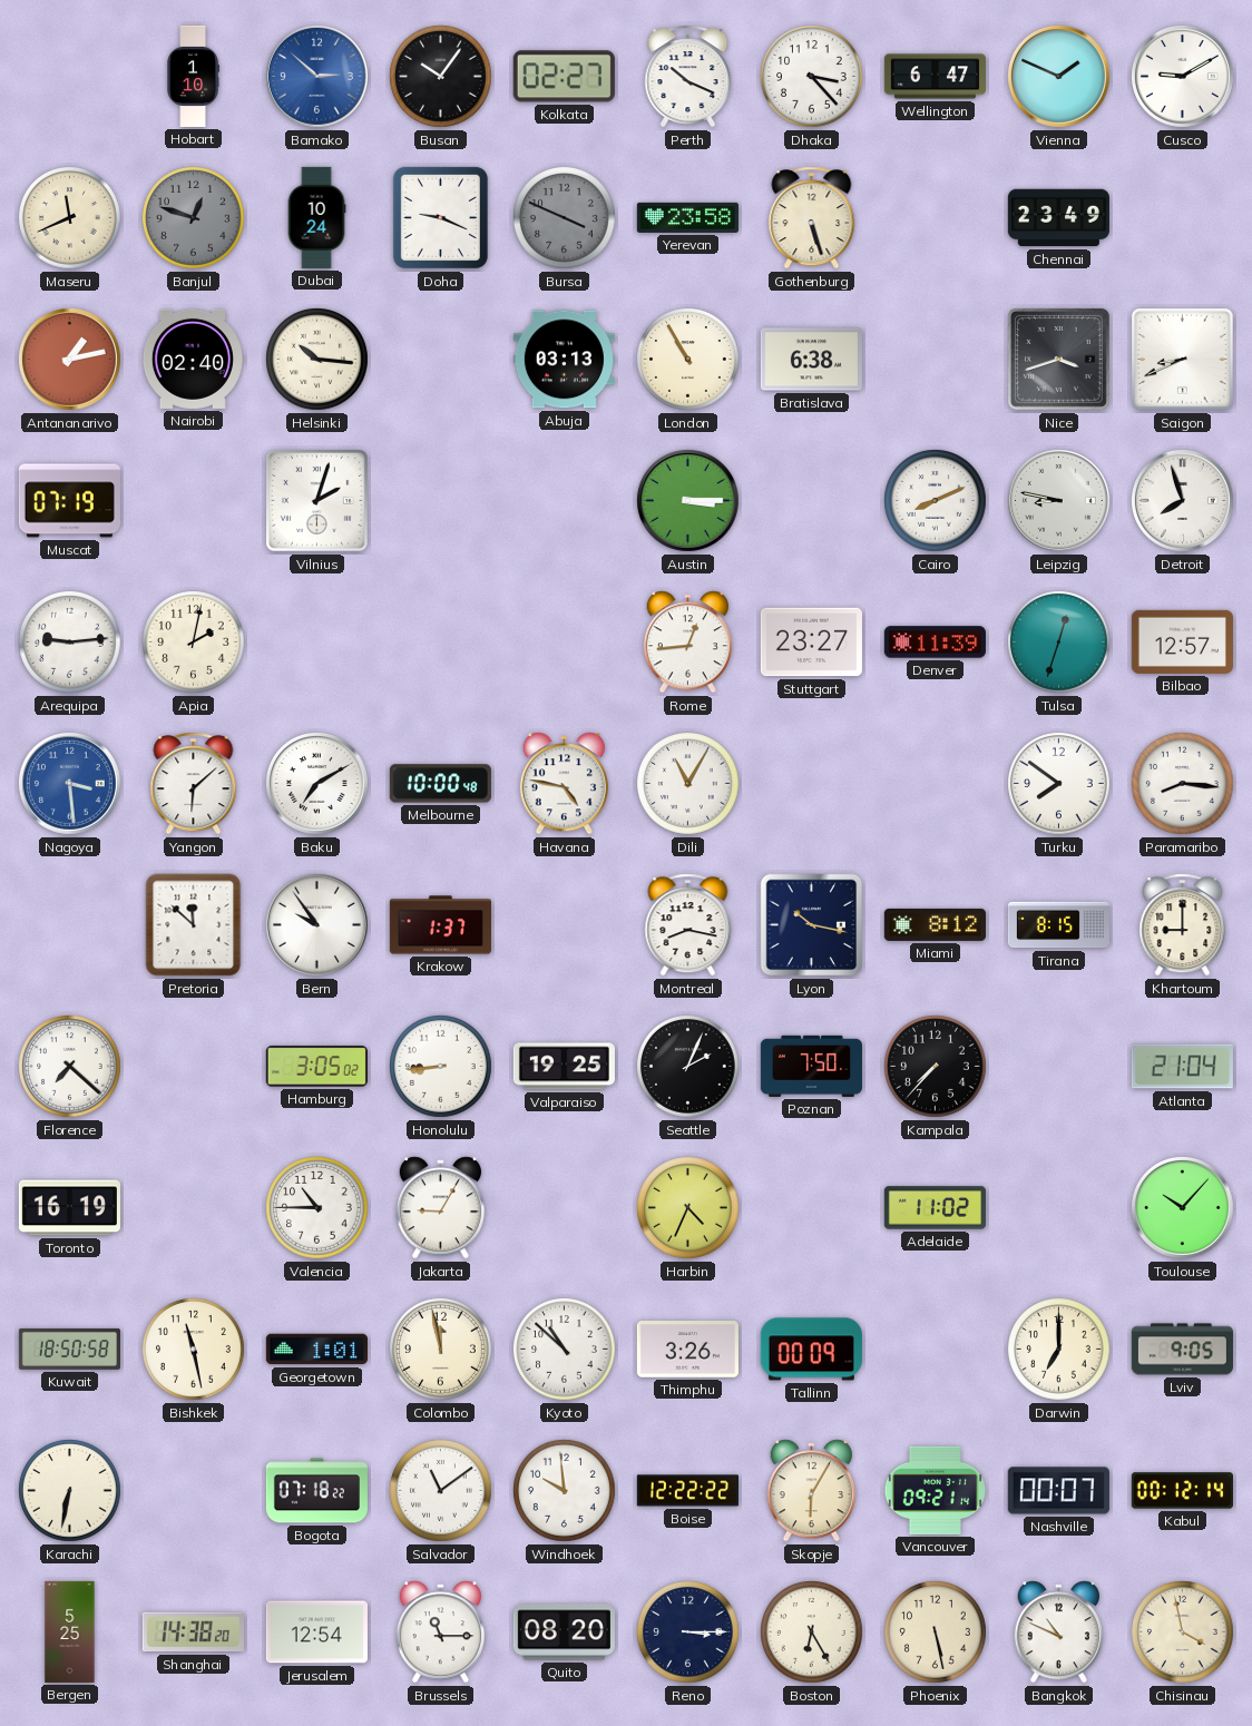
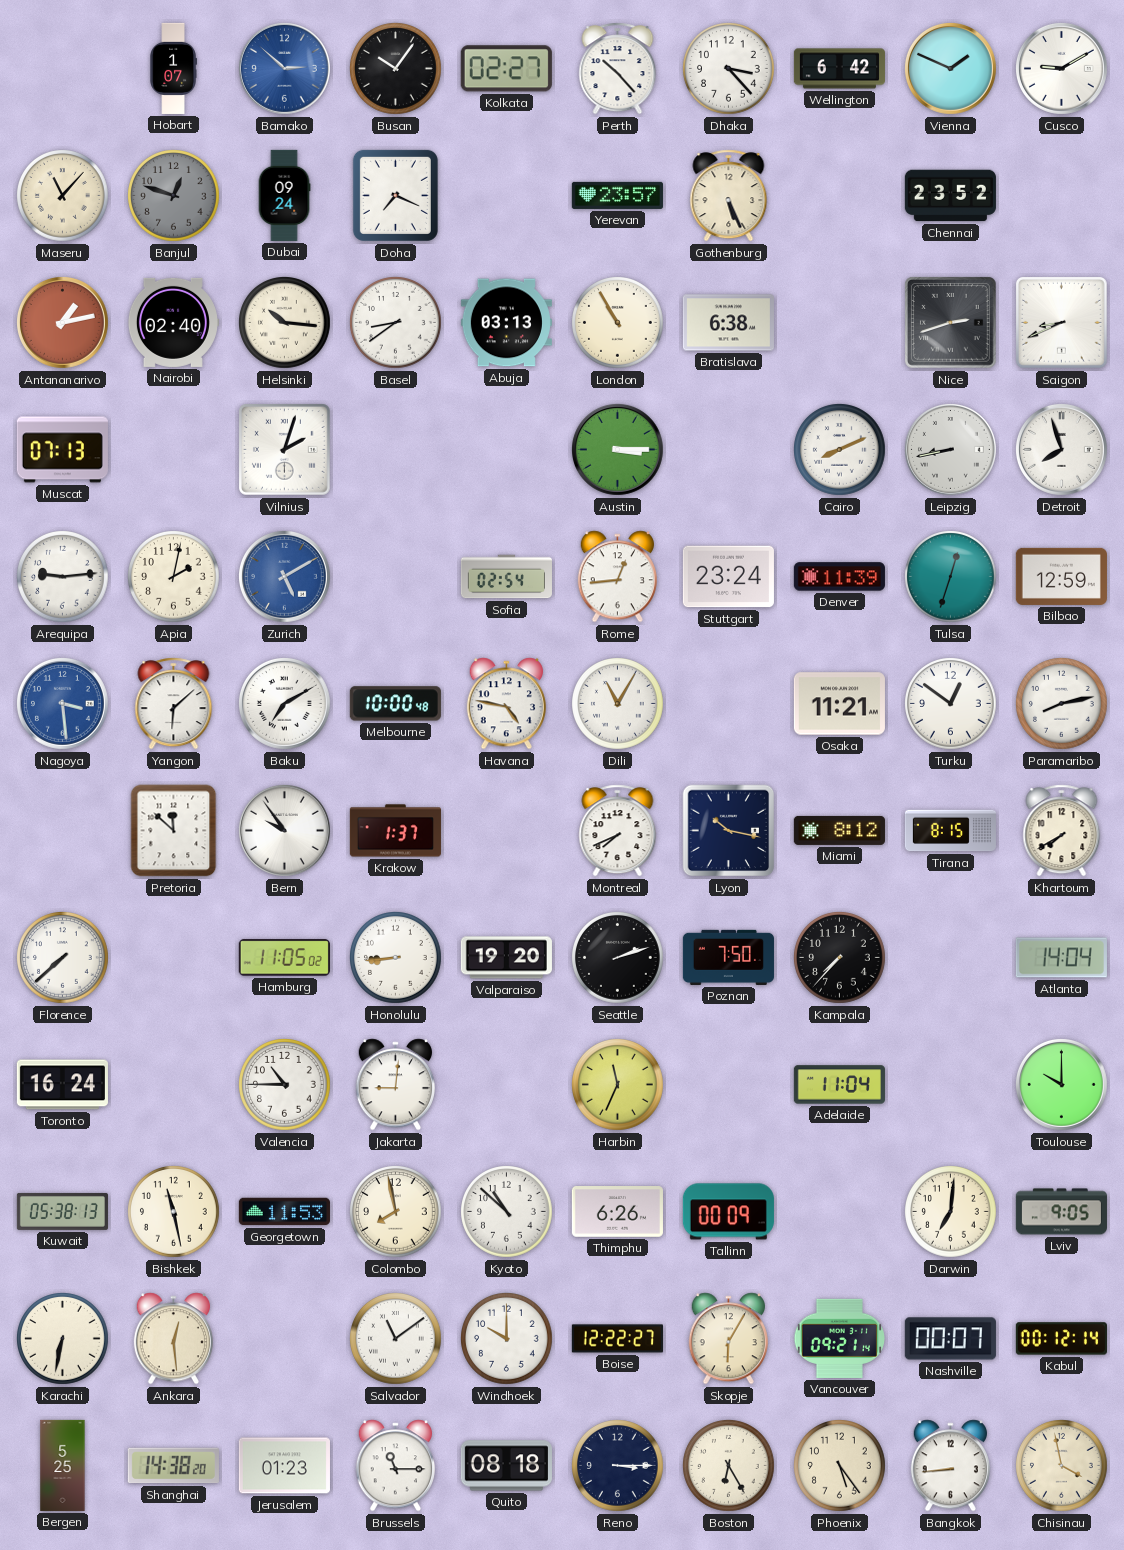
Hobart: 1:10 -> 1:07 (173, 68)
Perth: 10:19 -> 10:23 (618, 69)
Wellington: 6:47 -> 6:42 (839, 69)
Maseru: 11:41 -> 11:07 (63, 196)
Dubai: 10:24 -> 09:24 (284, 195)
Doha: 9:19 -> 7:19 (395, 195)
Bursa: 3:49 -> none (565, 218)
Yerevan: 23:58 -> 23:57 (617, 195)
Gothenburg: 5:27 -> 5:26 (729, 196)
Chennai: 23:49 -> 23:52 (950, 196)
Basel: none -> 8:39 (396, 323)
Nice: 3:42 -> 2:42 (950, 322)
Muscat: 07:19 -> 07:13 (62, 450)
Leipzig: 8:47 -> 8:43 (950, 449)
Zurich: none -> 5:10 (284, 576)
Sofia: none -> 02:54 (506, 577)
Stuttgart: 23:27 -> 23:24 (728, 577)
Bilbao: 12:57 -> 12:59 (1061, 576)
Osaka: none -> 11:21 (839, 704)
Turku: 7:51 -> 12:51 (951, 704)
Paramaribo: 8:16 -> 8:13 (1062, 704)
Montreal: 8:17 -> 7:41 (618, 831)
Khartoum: 9:00 -> 7:40 (1062, 831)
Florence: 7:22 -> 7:38 (63, 958)
Hamburg: 3:05 -> 11:05 (284, 958)
Valparaiso: 19:25 -> 19:20 (506, 958)
Seattle: 2:04 -> 2:12 (618, 958)
Atlanta: 21:04 -> 14:04 (1061, 958)
Toronto: 16:19 -> 16:24 (62, 1085)
Jakarta: 9:05 -> 9:01 (395, 1085)
Harbin: 4:34 -> 11:34 (618, 1085)
Adelaide: 11:02 -> 11:04 (839, 1085)
Toulouse: 10:07 -> 10:00 (1061, 1084)
Kuwait: 18:50 -> 05:38 (62, 1211)
Georgetown: 1:01 -> 11:53 (284, 1212)
Colombo: 11:58 -> 7:58 (396, 1212)
Thimphu: 3:26 -> 6:26 (617, 1212)
Darwin: 7:00 -> 7:01 (951, 1212)
Ankara: none -> 12:29 (173, 1339)
Bogota: 07:18 -> none (316, 1491)
Windhoek: 9:59 -> 10:00 (507, 1339)
Boise: 12:22:22 -> 12:22:27 (617, 1339)
Jerusalem: 12:54 -> 01:23 (284, 1466)
Quito: 08:20 -> 08:18 (506, 1466)
Phoenix: 5:28 -> 5:24 (840, 1466)
Bangkok: 10:49 -> 8:44 (950, 1466)
